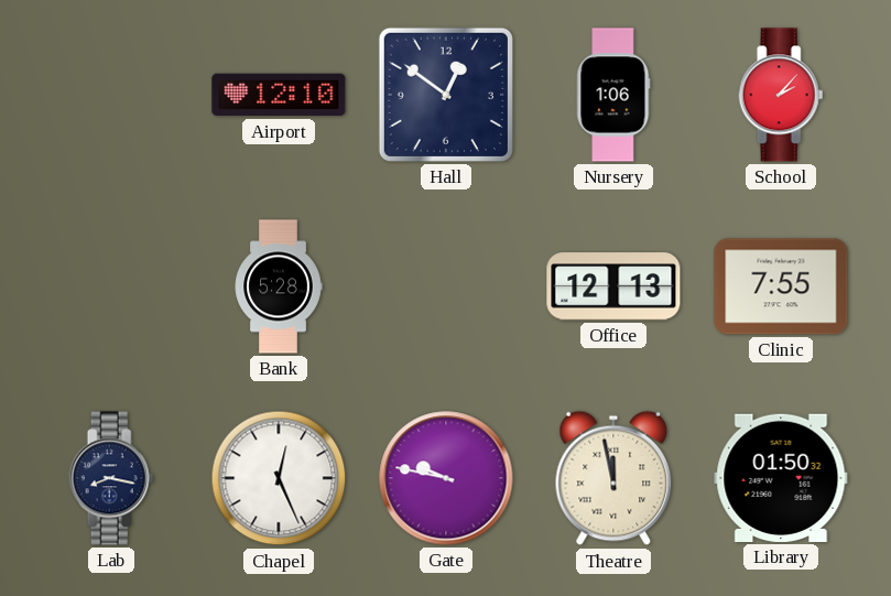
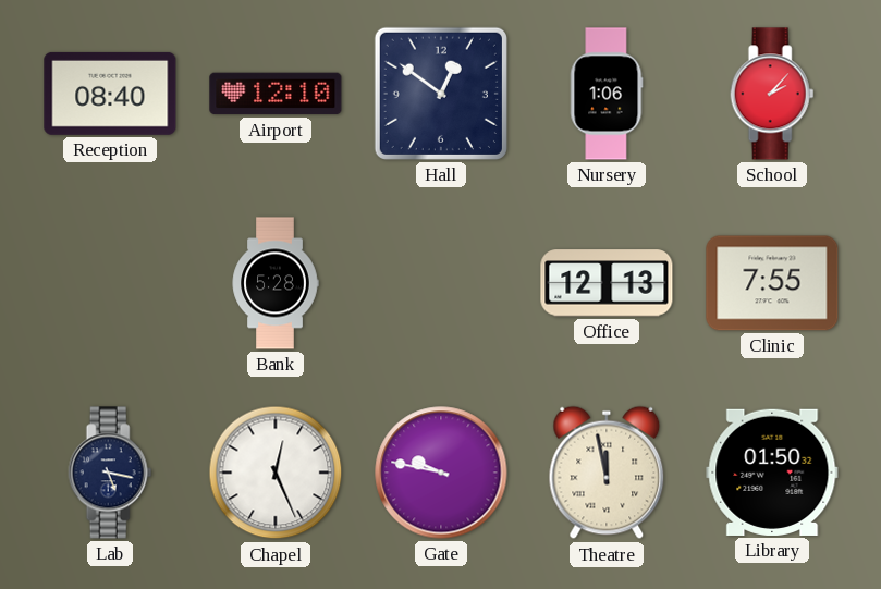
Reception: none -> 08:40 (110, 94)
Lab: 8:17 -> 5:17 (110, 473)
